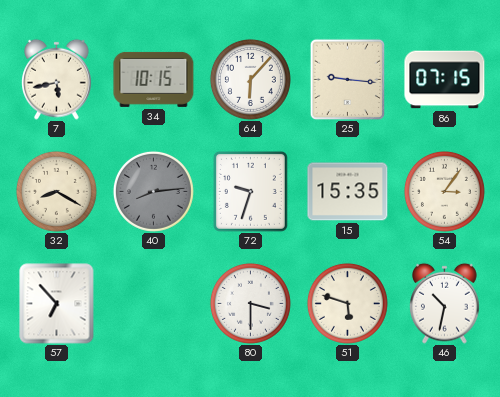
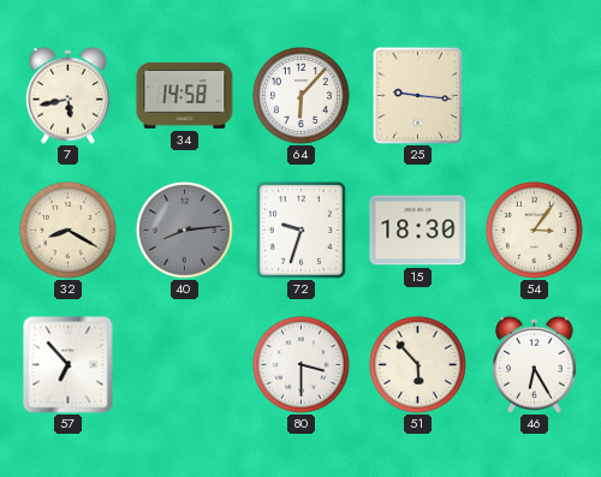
34: 10:15 -> 14:58 (185, 95)
86: 07:15 -> none (445, 80)
15: 15:35 -> 18:30 (418, 231)
51: 5:48 -> 5:53 (417, 364)
46: 10:32 -> 6:25 (535, 364)
